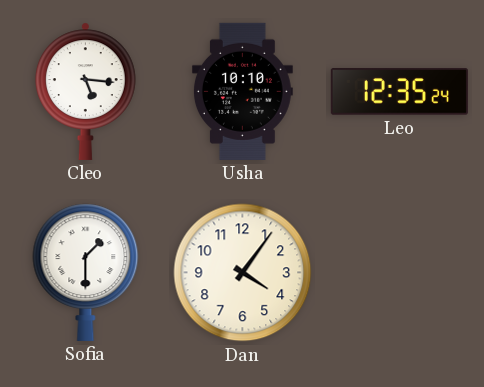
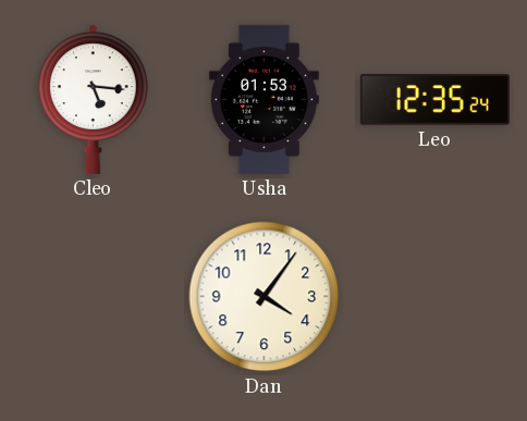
Usha: 10:10 -> 01:53 (263, 99)
Sofia: 1:30 -> none (86, 272)
